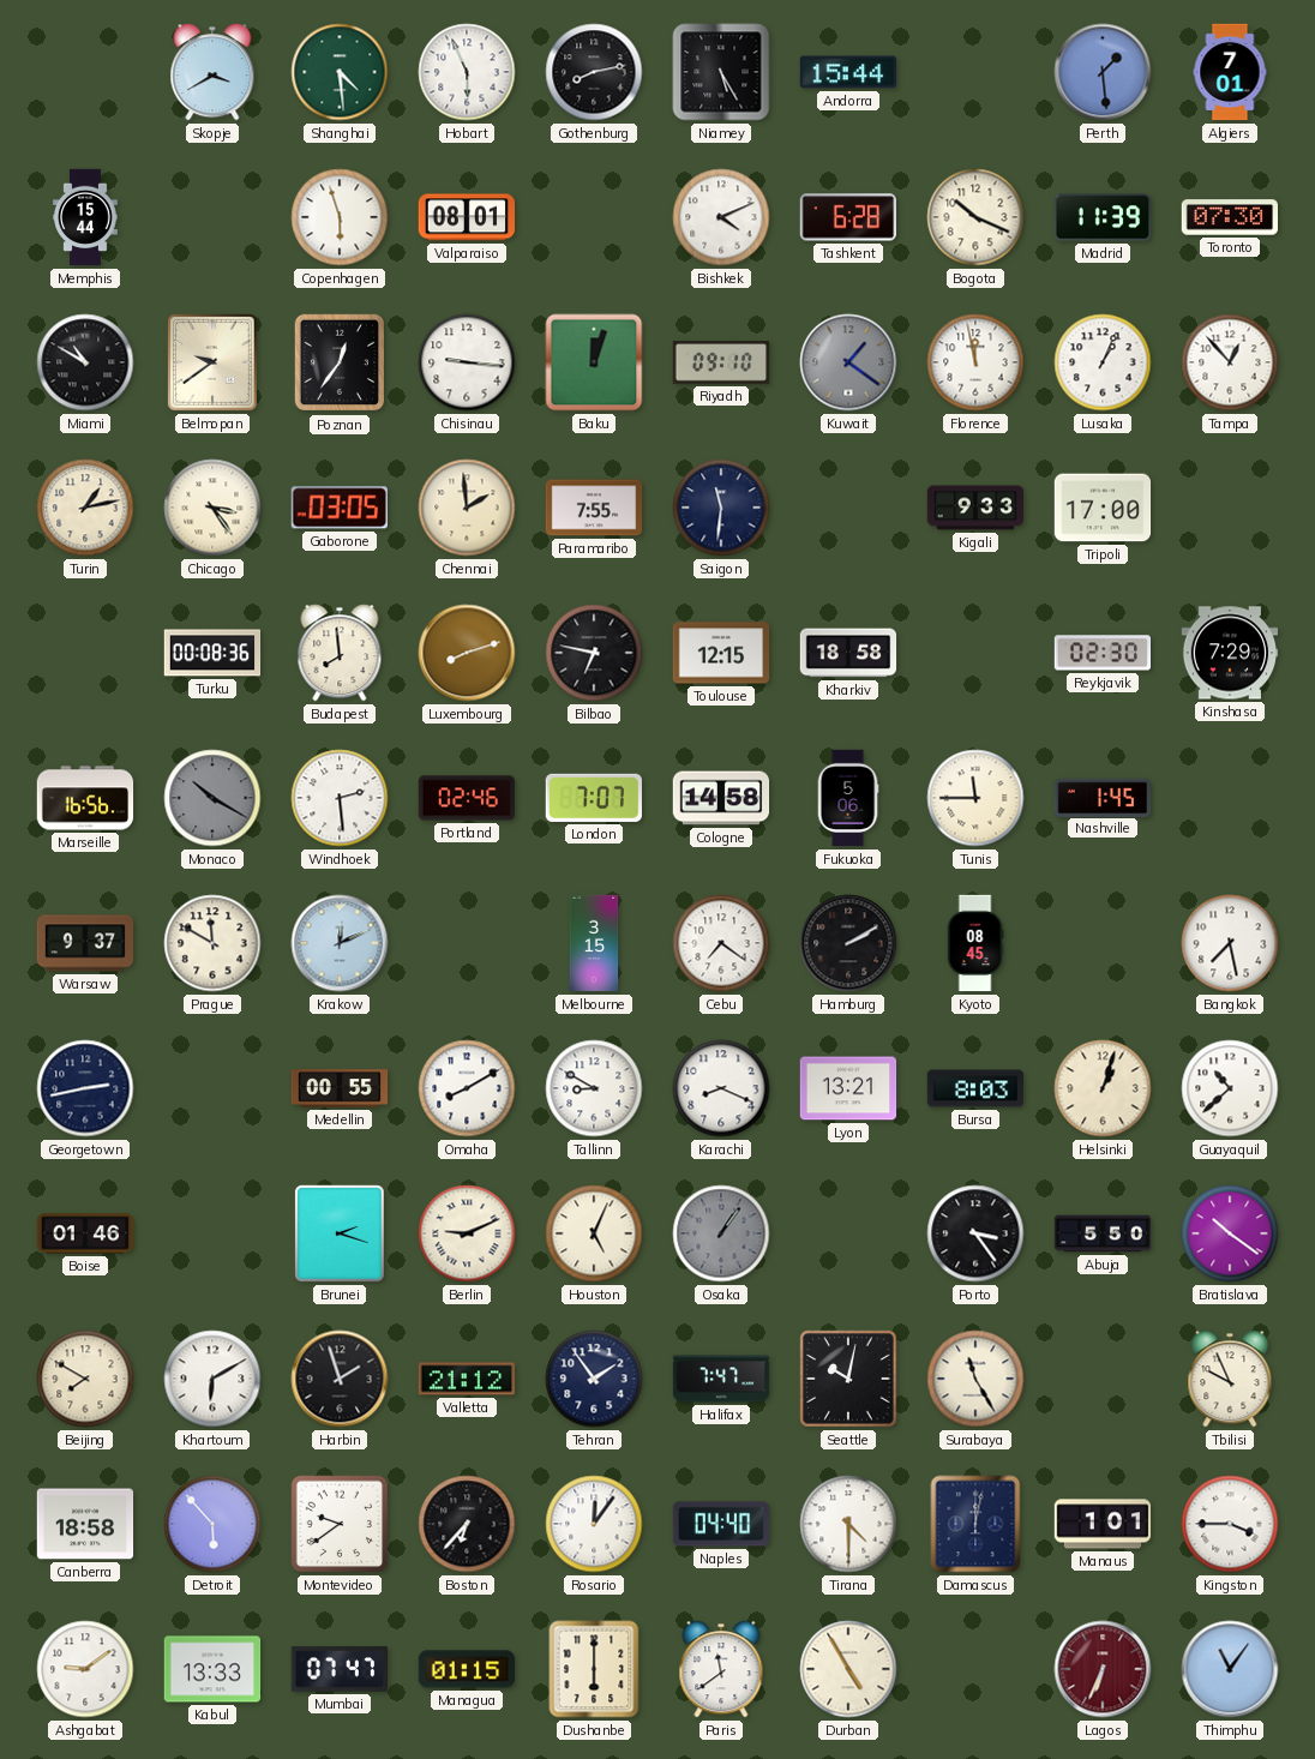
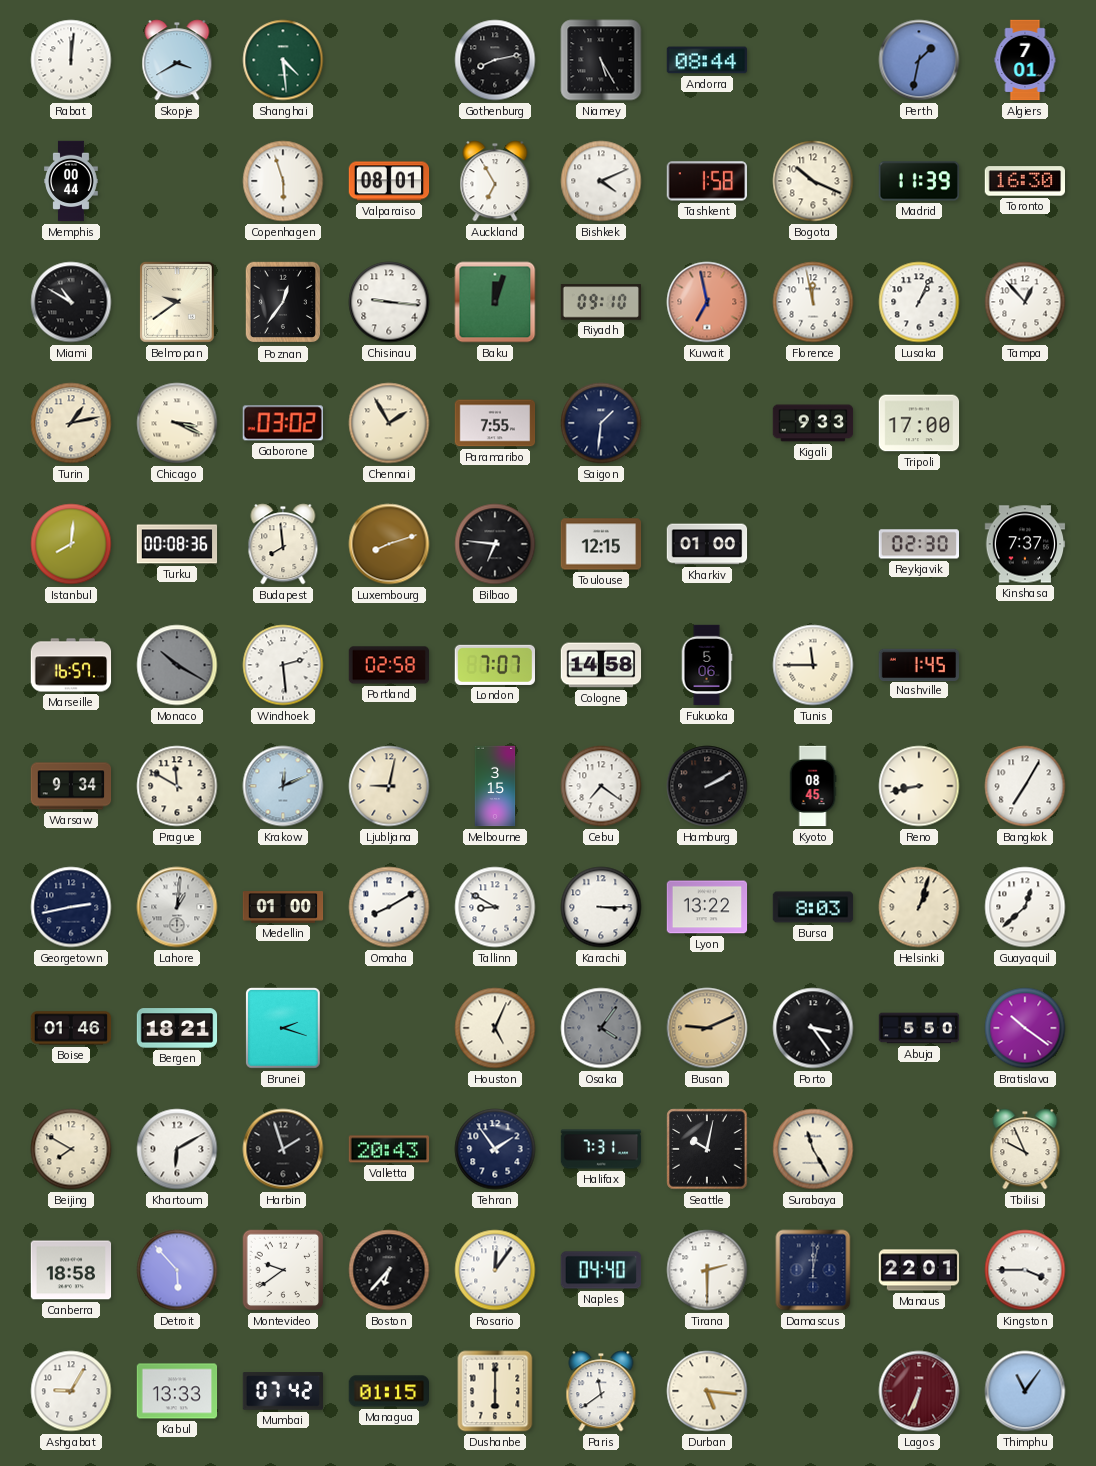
Rabat: none -> 12:01 (71, 60)
Hobart: 5:56 -> none (467, 72)
Andorra: 15:44 -> 08:44 (707, 60)
Perth: 1:29 -> 1:32 (919, 60)
Memphis: 15:44 -> 00:44 (71, 181)
Auckland: none -> 6:55 (495, 181)
Tashkent: 6:28 -> 1:58 (706, 181)
Toronto: 07:30 -> 16:30 (1024, 181)
Kuwait: 1:21 -> 6:58 (707, 302)
Kuwait dial: grey -> salmon (707, 302)
Chicago: 3:24 -> 3:19 (177, 423)
Gaborone: 03:05 -> 03:02 (283, 423)
Chennai: 1:59 -> 1:55 (389, 423)
Saigon: 11:31 -> 1:31 (601, 423)
Istanbul: none -> 8:01 (71, 544)
Bilbao: 6:47 -> 6:46 (495, 544)
Kharkiv: 18:58 -> 01:00 (707, 544)
Kinshasa: 7:29 -> 7:37 (1025, 544)
Marseille: 16:56 -> 16:57 (71, 665)
Portland: 02:46 -> 02:58 (389, 665)
Warsaw: 9:37 -> 9:34 (71, 786)
Ljubljana: none -> 9:02 (389, 786)
Reno: none -> 8:43 (919, 786)
Bangkok: 7:28 -> 7:05 (1025, 786)
Lahore: none -> 1:01 (177, 907)
Medellin: 00:55 -> 01:00 (283, 907)
Karachi: 8:19 -> 3:15 (601, 907)
Lyon: 13:21 -> 13:22 (707, 907)
Guayaquil: 10:38 -> 12:38 (1025, 907)
Bergen: none -> 18:21 (177, 1028)
Berlin: 9:11 -> none (467, 1233)
Osaka: 1:06 -> 4:06 (601, 1028)
Busan: none -> 9:11 (707, 1028)
Valletta: 21:12 -> 20:43 (389, 1149)
Halifax: 7:47 -> 7:31 (601, 1149)
Tirana: 4:30 -> 2:30 (707, 1270)
Manaus: 1:01 -> 22:01 (919, 1270)
Ashgabat: 9:09 -> 9:05 (71, 1391)
Mumbai: 07:47 -> 07:42 (283, 1391)
Durban: 4:55 -> 5:16 (707, 1391)
